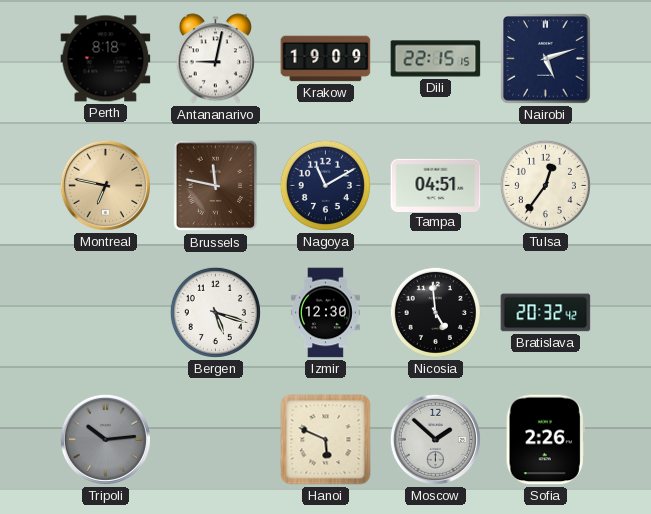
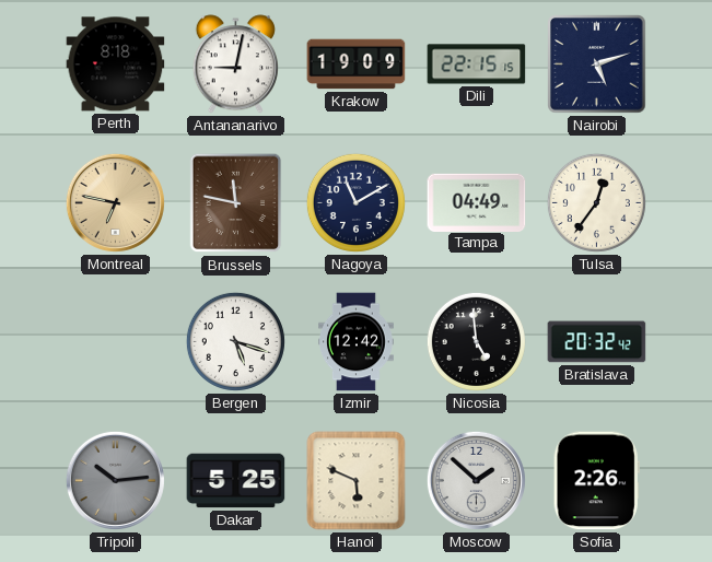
Tampa: 04:51 -> 04:49 (477, 202)
Izmir: 12:30 -> 12:42 (357, 342)
Dakar: none -> 5:25 (236, 481)
